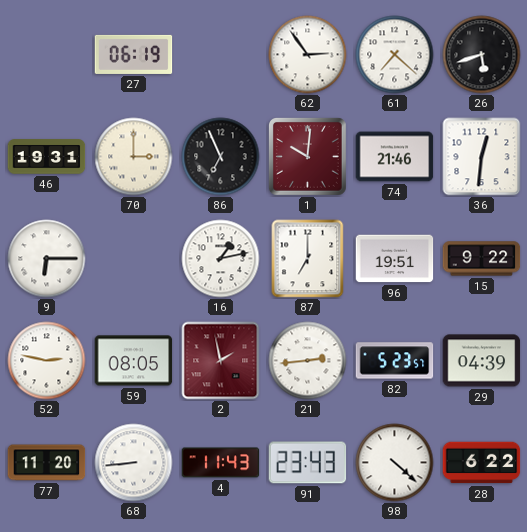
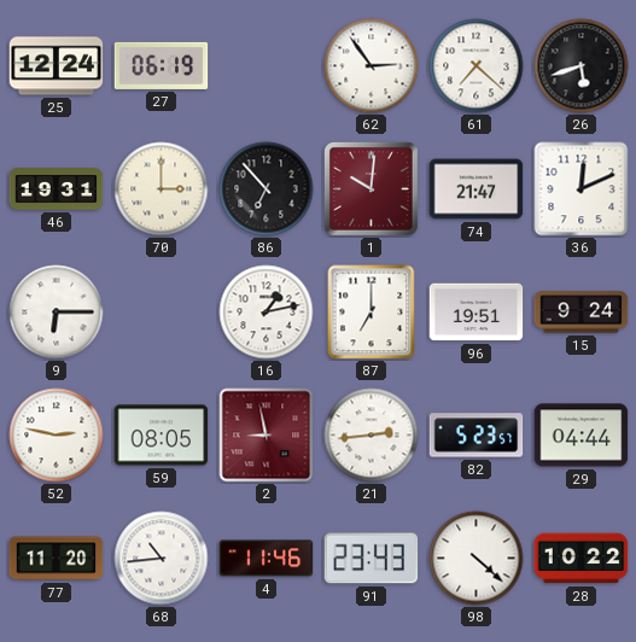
25: none -> 12:24 (57, 66)
86: 6:56 -> 6:53 (267, 189)
74: 21:46 -> 21:47 (477, 189)
36: 12:31 -> 12:11 (582, 189)
15: 9:22 -> 9:24 (582, 313)
2: 1:58 -> 8:58 (267, 436)
29: 04:39 -> 04:44 (582, 436)
68: 8:44 -> 10:44 (162, 559)
4: 11:43 -> 11:46 (267, 559)
28: 6:22 -> 10:22 (582, 559)
